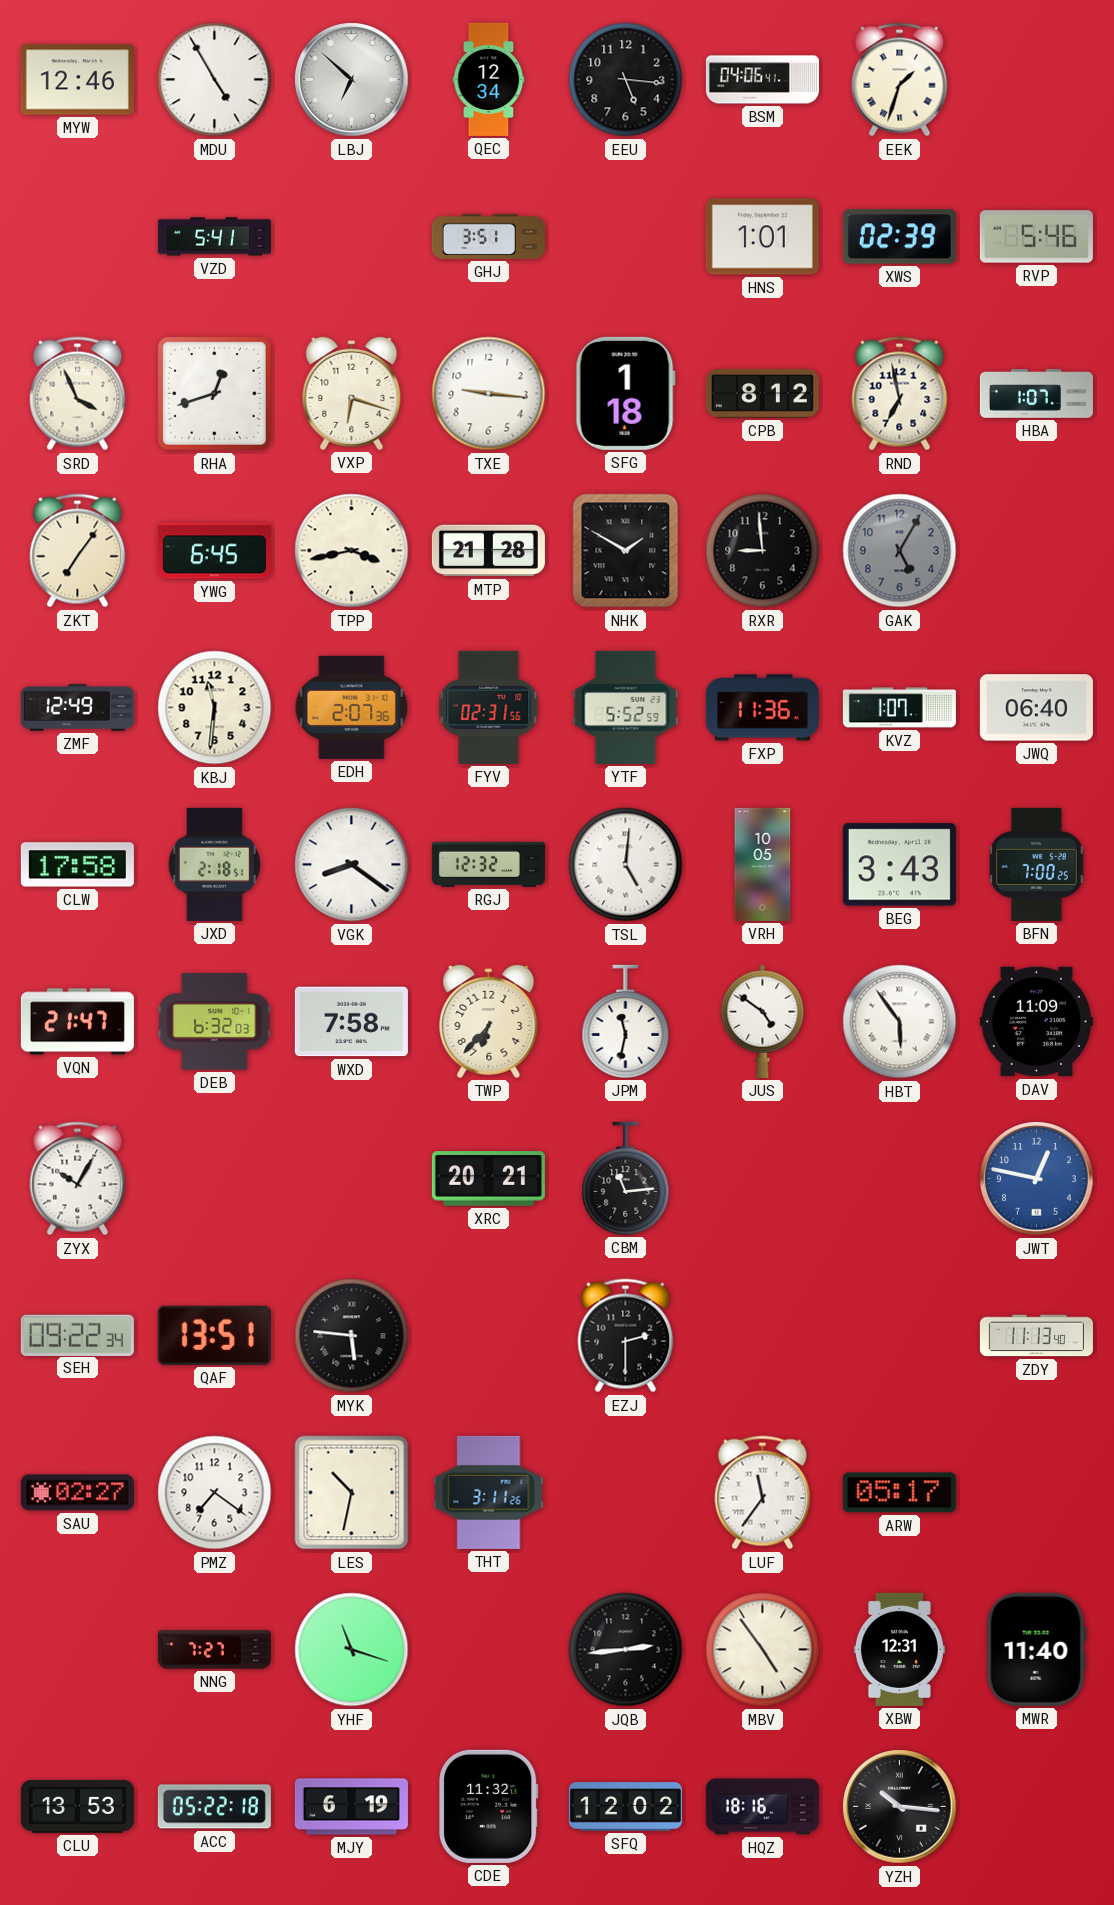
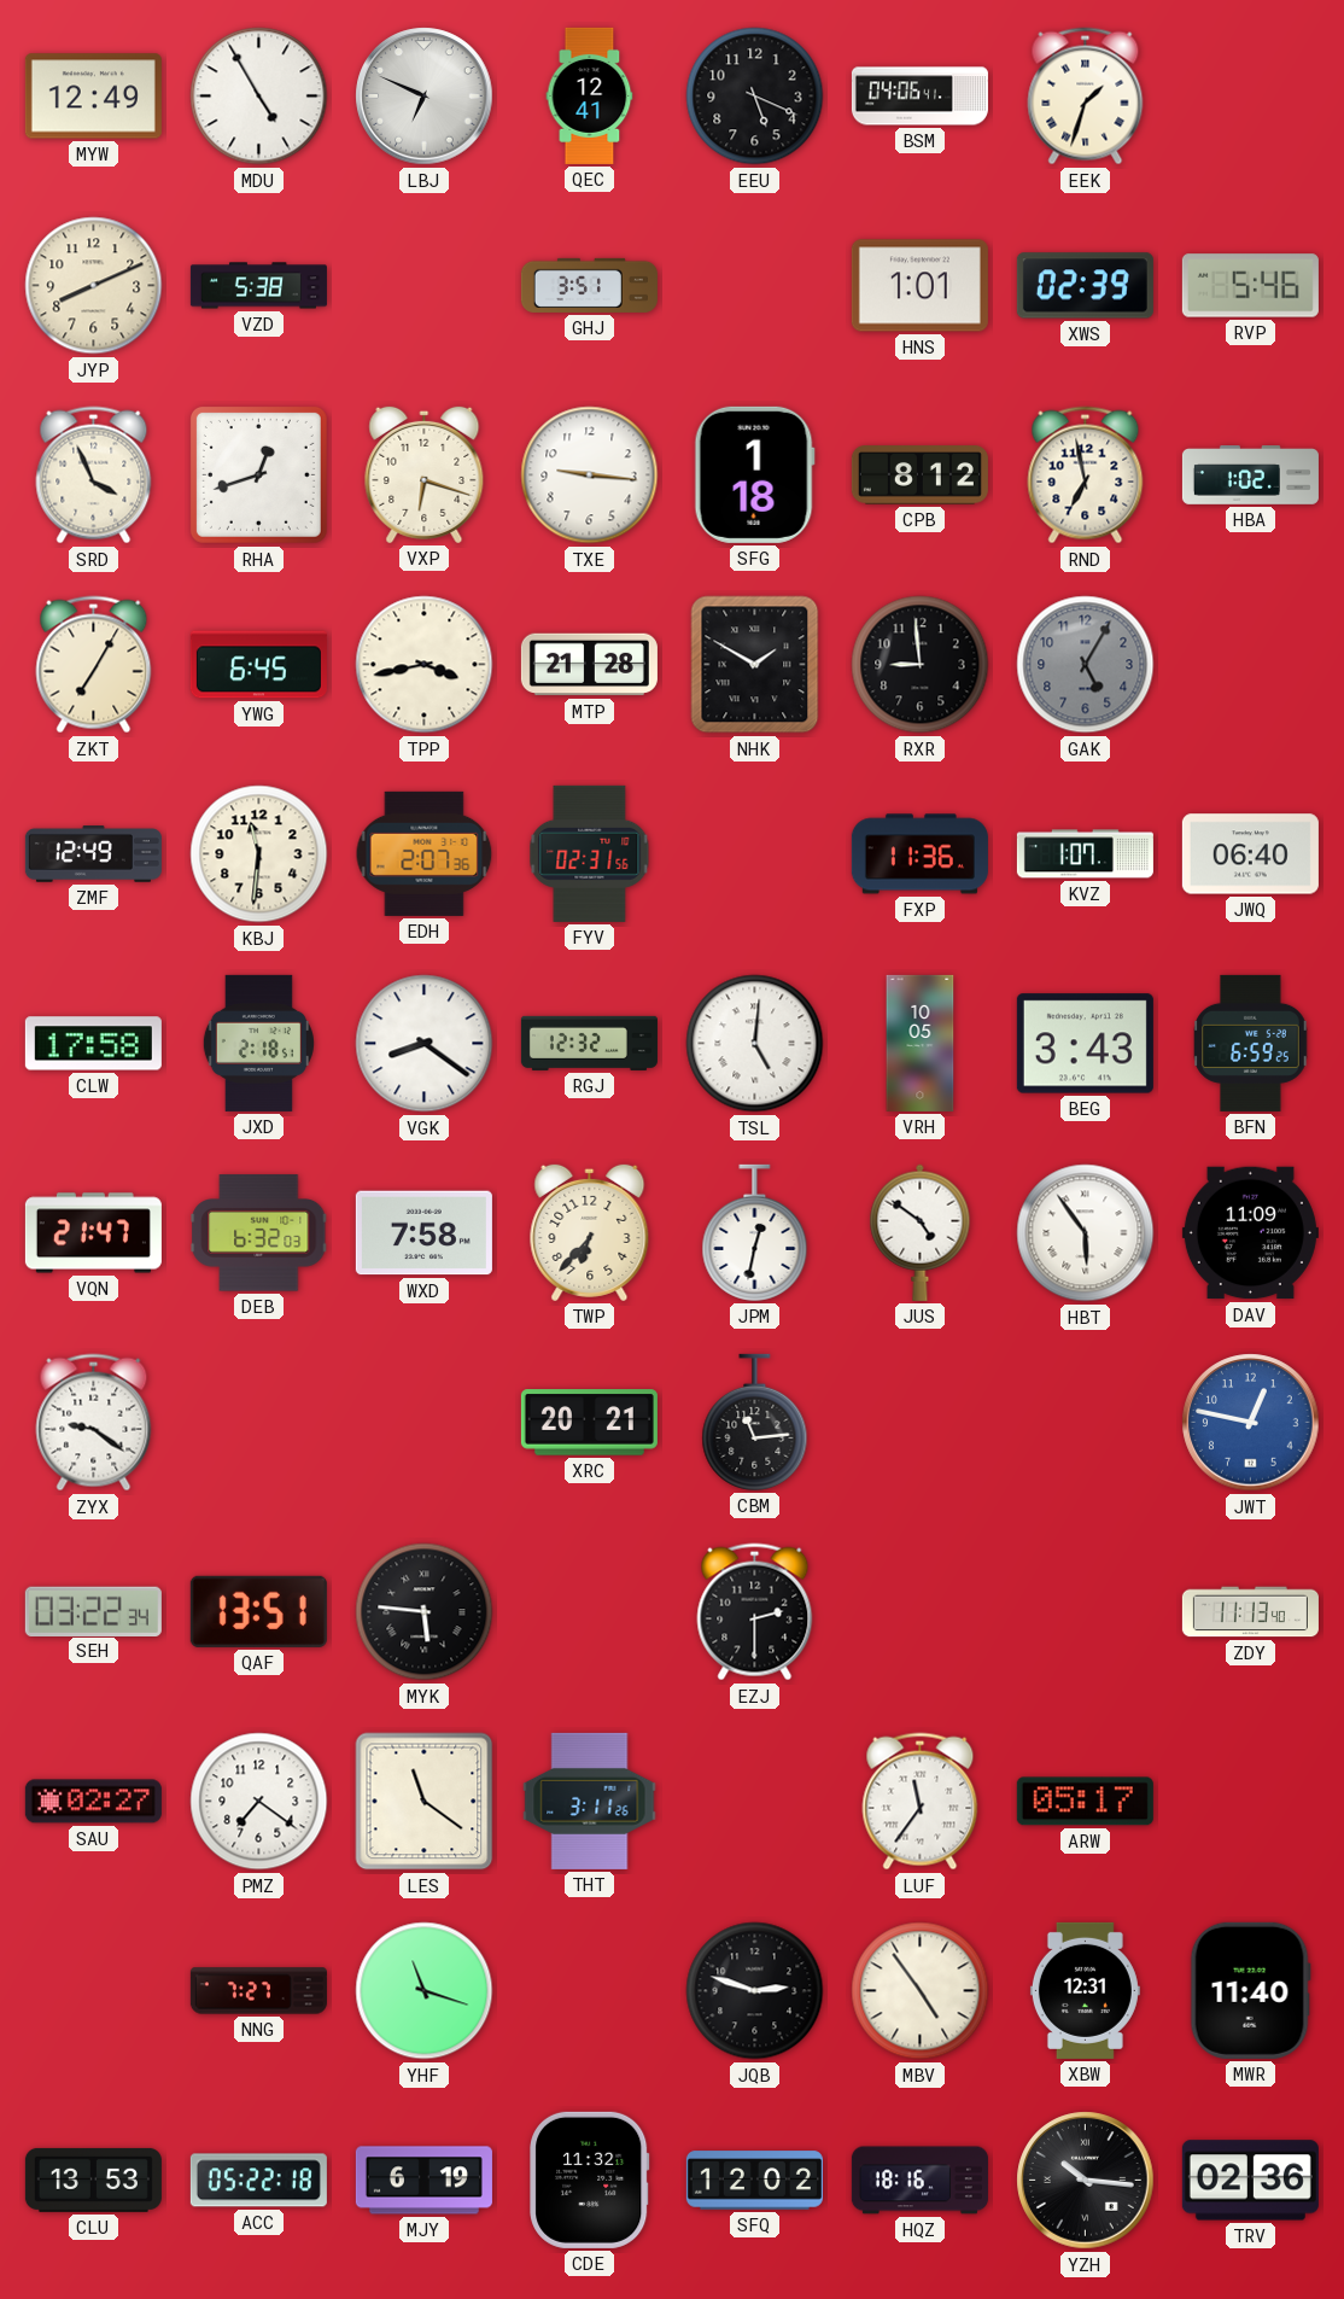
MYW: 12:46 -> 12:49 (93, 97)
LBJ: 6:52 -> 6:49 (425, 97)
QEC: 12:34 -> 12:41 (590, 95)
EEU: 5:16 -> 5:19 (755, 97)
JYP: none -> 8:11 (94, 286)
VZD: 5:41 -> 5:38 (258, 286)
HBA: 1:07 -> 1:02 (1250, 475)
ZKT: 7:06 -> 7:05 (94, 665)
YTF: 5:52 -> none (626, 707)
BFN: 7:00 -> 6:59 (1251, 1043)
JPM: 11:32 -> 12:32 (755, 1232)
ZYX: 10:05 -> 9:21 (94, 1423)
SEH: 09:22 -> 03:22 (93, 1611)
LES: 10:32 -> 11:21 (425, 1802)
JQB: 2:44 -> 2:48 (755, 1991)
TRV: none -> 02:36 (1250, 2181)
